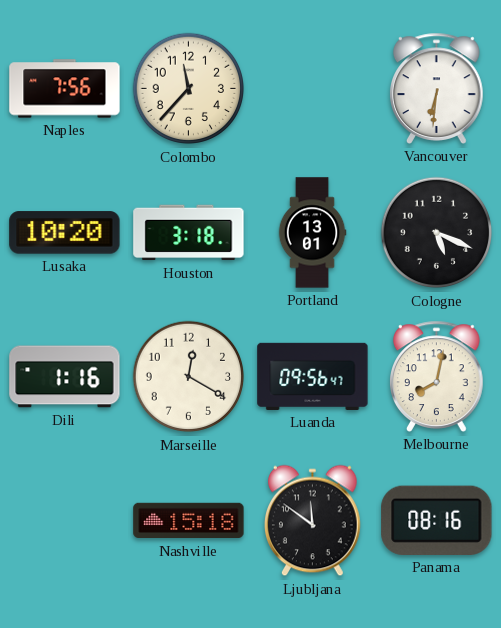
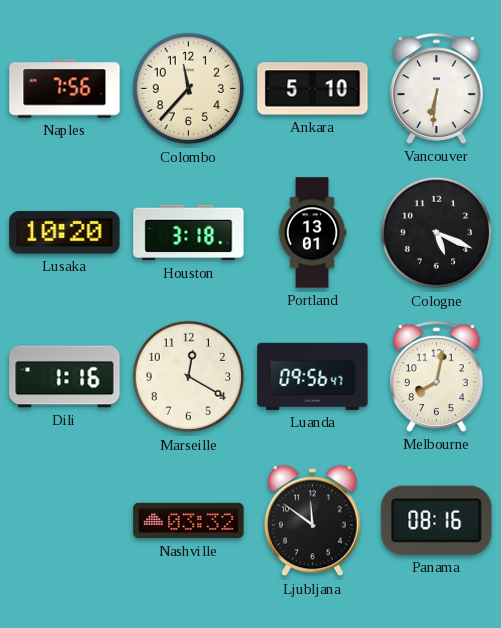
Ankara: none -> 5:10 (313, 89)
Nashville: 15:18 -> 03:32 (189, 521)
